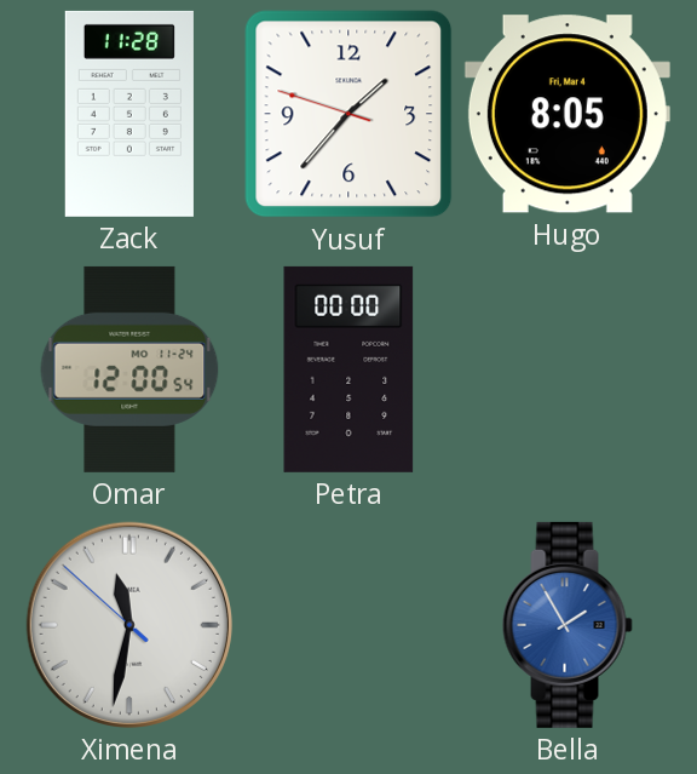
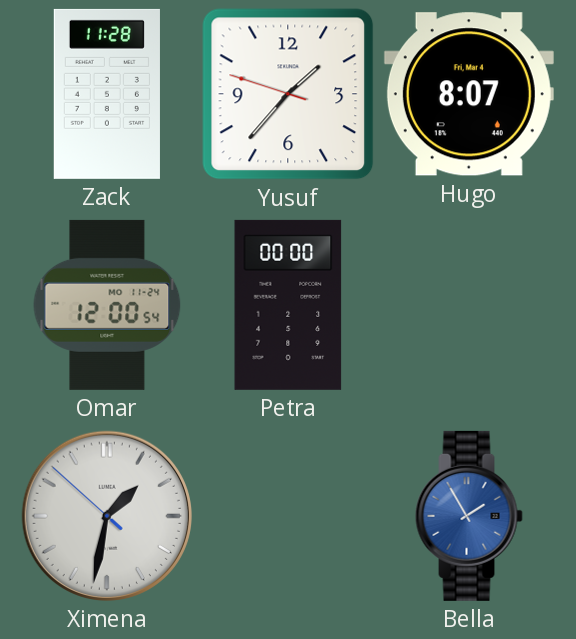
Hugo: 8:05 -> 8:07 (469, 94)
Ximena: 11:31 -> 1:31 (107, 516)
